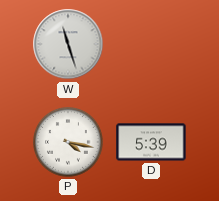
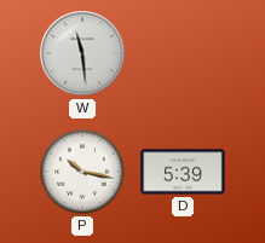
W: 11:27 -> 11:29 (82, 53)
P: 4:17 -> 10:17 (83, 173)
